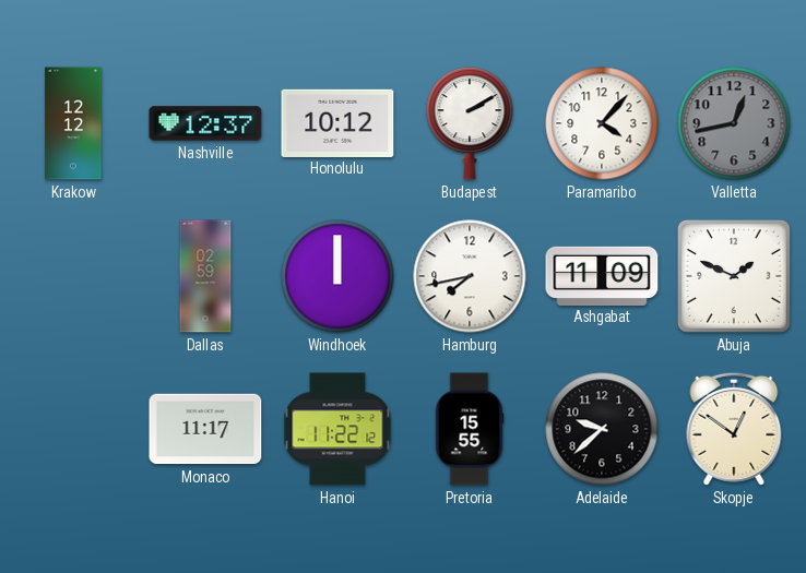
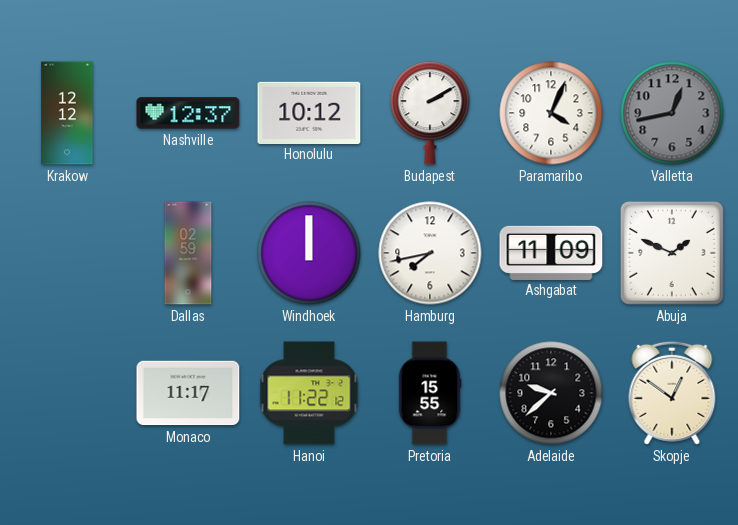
Paramaribo: 4:07 -> 4:04 (551, 113)
